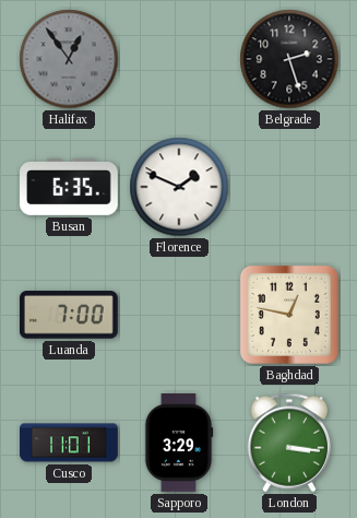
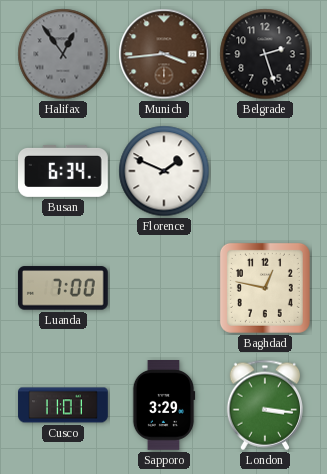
Munich: none -> 3:44 (164, 54)
Busan: 6:35 -> 6:34 (64, 171)
